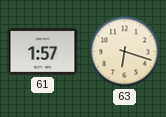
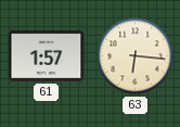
63: 6:18 -> 6:16 (136, 56)
